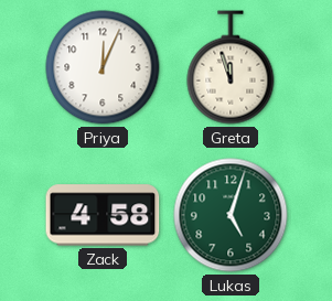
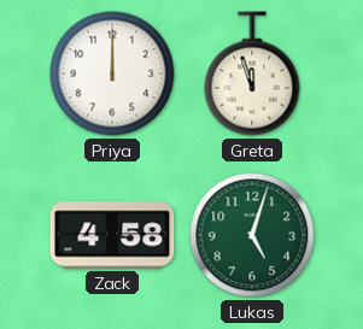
Priya: 12:04 -> 12:00 (112, 74)
